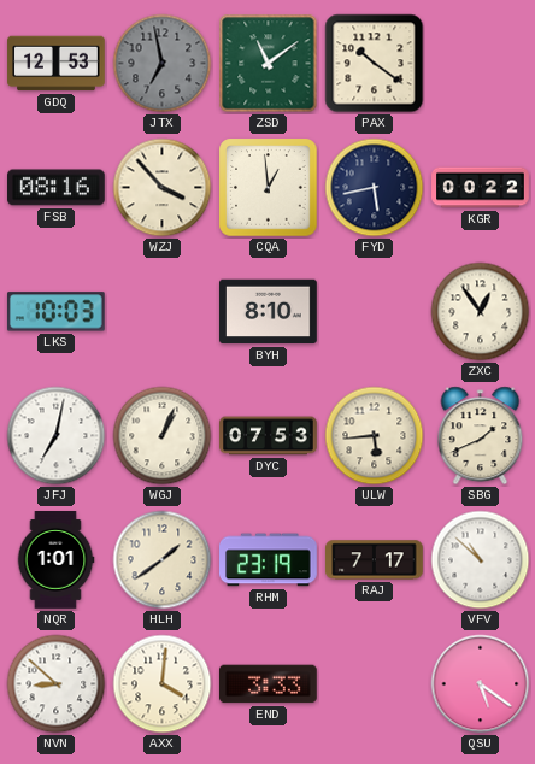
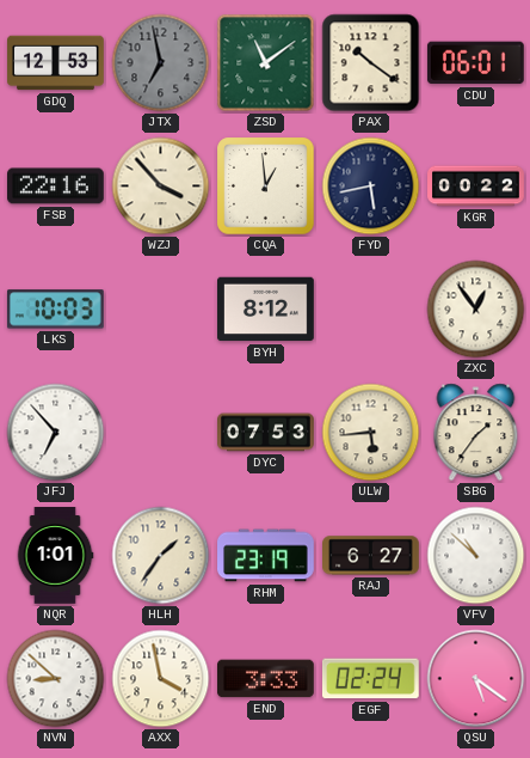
CDU: none -> 06:01 (475, 63)
FSB: 08:16 -> 22:16 (56, 187)
BYH: 8:10 -> 8:12 (266, 310)
JFJ: 7:02 -> 6:53 (56, 433)
WGJ: 1:04 -> none (163, 436)
SBG: 1:41 -> 1:36 (476, 433)
HLH: 1:39 -> 1:36 (161, 556)
RAJ: 7:17 -> 6:27 (371, 556)
AXX: 4:01 -> 3:58 (161, 679)
EGF: none -> 02:24 (371, 679)
